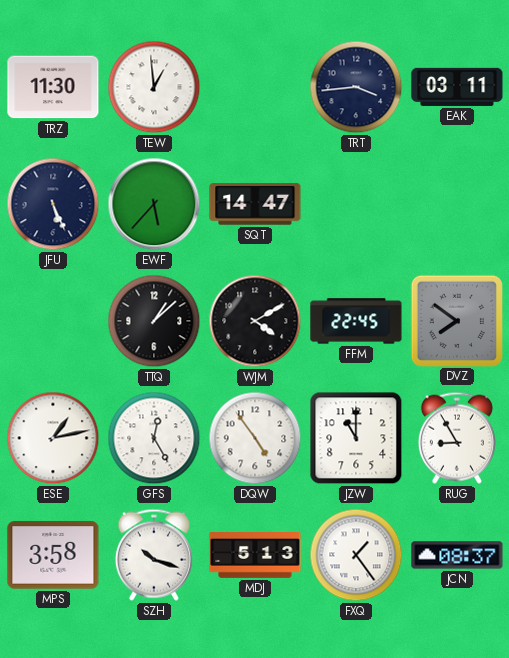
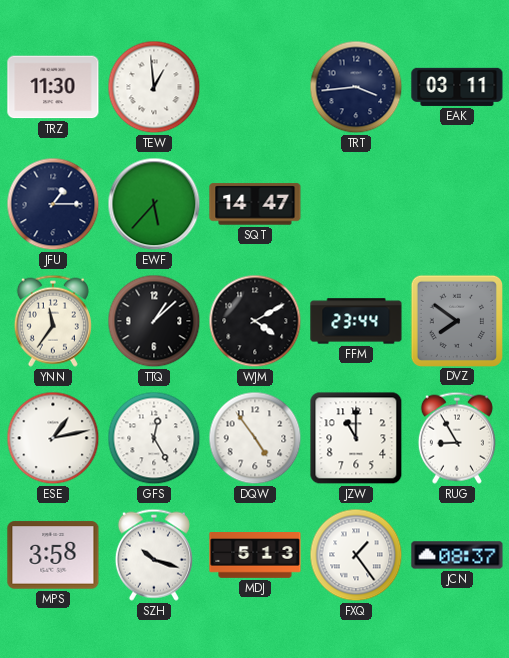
JFU: 5:26 -> 1:15 (53, 204)
YNN: none -> 11:36 (53, 321)
FFM: 22:45 -> 23:44 (356, 321)
